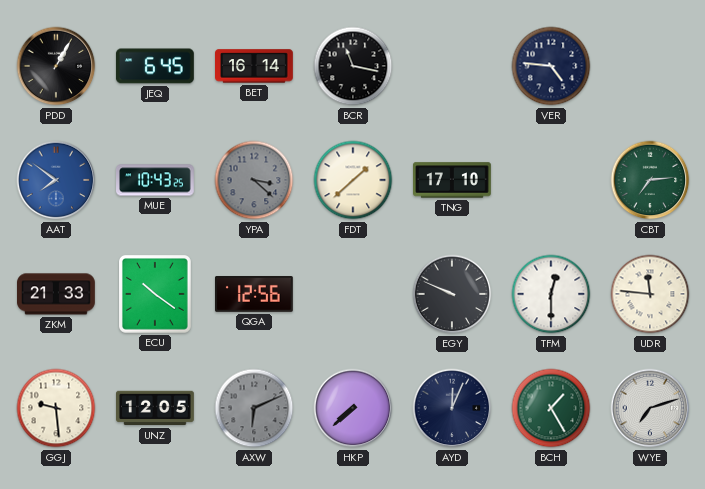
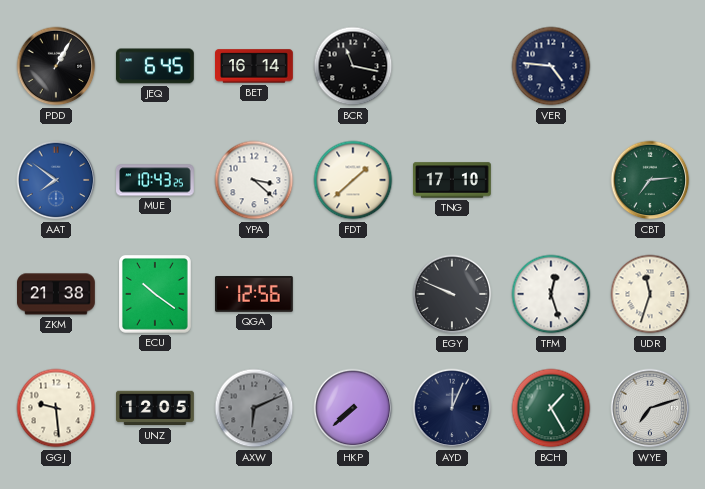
YPA dial: grey -> white (254, 180)
ZKM: 21:33 -> 21:38 (57, 294)
TFM: 12:30 -> 12:27 (551, 294)
UDR: 11:46 -> 11:33 (650, 294)
